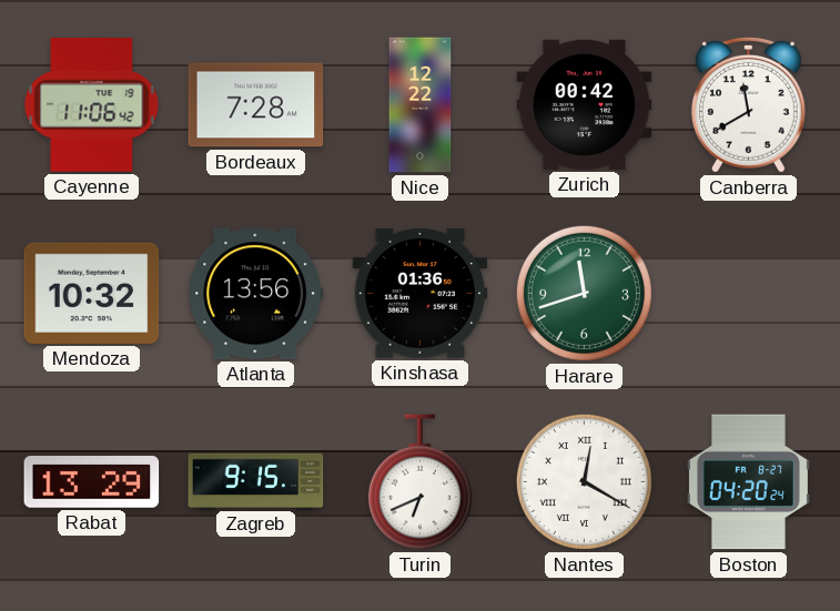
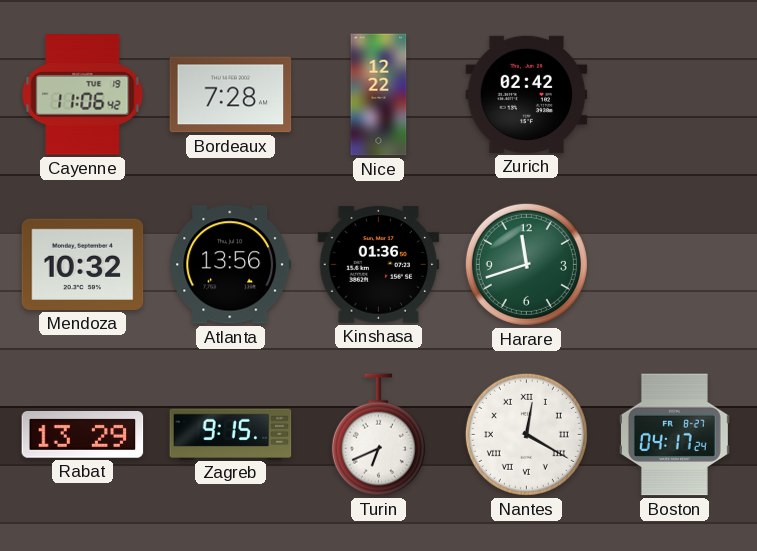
Zurich: 00:42 -> 02:42 (527, 94)
Canberra: 11:40 -> none (748, 104)
Boston: 04:20 -> 04:17 (674, 435)
